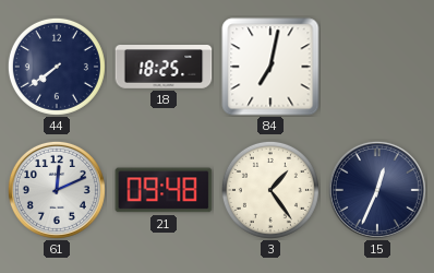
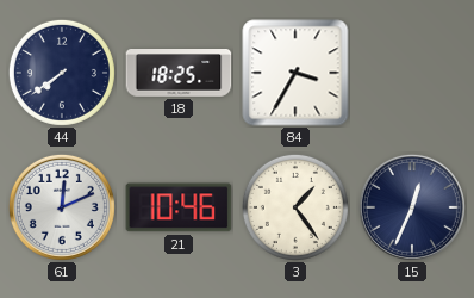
84: 7:02 -> 3:35 (295, 73)
21: 09:48 -> 10:46 (179, 207)
